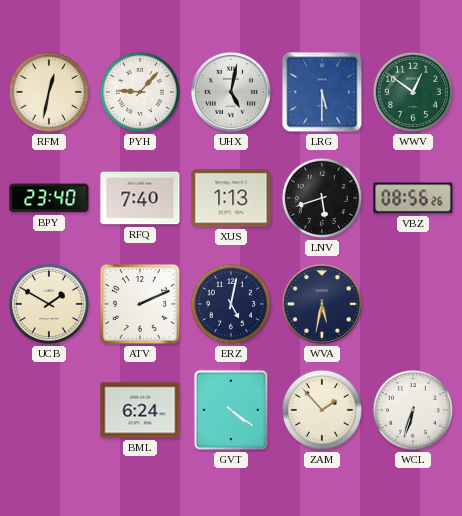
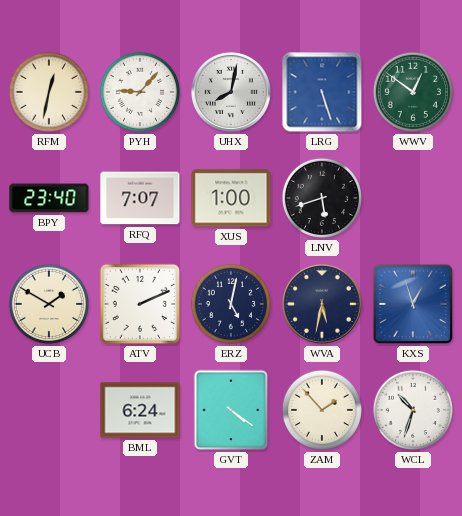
UHX: 5:02 -> 8:02 (231, 92)
LRG: 5:30 -> 5:27 (322, 92)
RFQ: 7:40 -> 7:07 (140, 198)
XUS: 1:13 -> 1:00 (231, 198)
VBZ: 08:56 -> none (413, 198)
KXS: none -> 12:57 (413, 304)
WCL: 6:33 -> 10:33 (413, 410)
